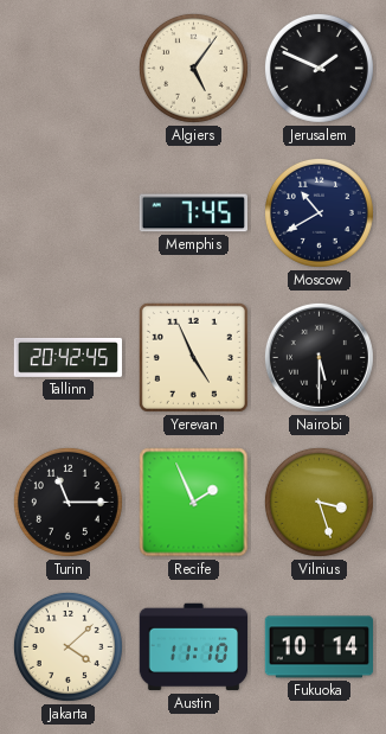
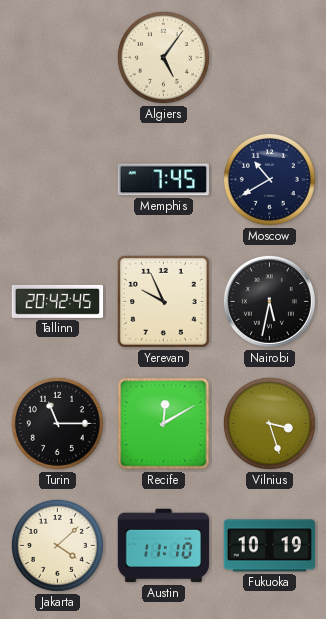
Jerusalem: 1:49 -> none (319, 68)
Yerevan: 4:56 -> 9:56 (163, 301)
Nairobi: 5:30 -> 5:32 (269, 301)
Recife: 1:56 -> 12:10 (164, 424)
Fukuoka: 10:14 -> 10:19 (270, 546)
